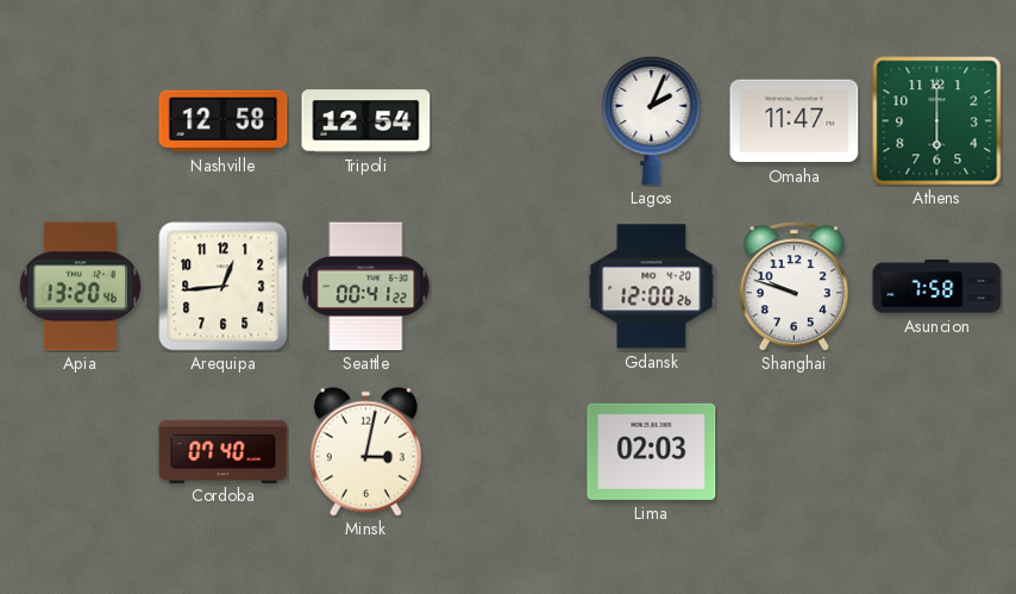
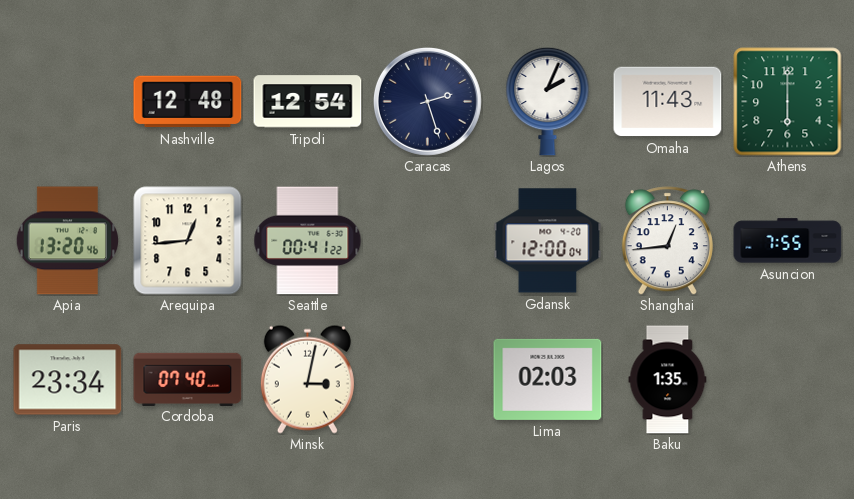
Nashville: 12:58 -> 12:48 (188, 102)
Caracas: none -> 2:27 (427, 101)
Omaha: 11:47 -> 11:43 (668, 102)
Gdansk: 12:00:26 -> 12:00:04 (548, 241)
Shanghai: 9:48 -> 12:44 (667, 241)
Asuncion: 7:58 -> 7:55 (788, 241)
Paris: none -> 23:34 (68, 380)
Baku: none -> 1:35 (668, 380)
